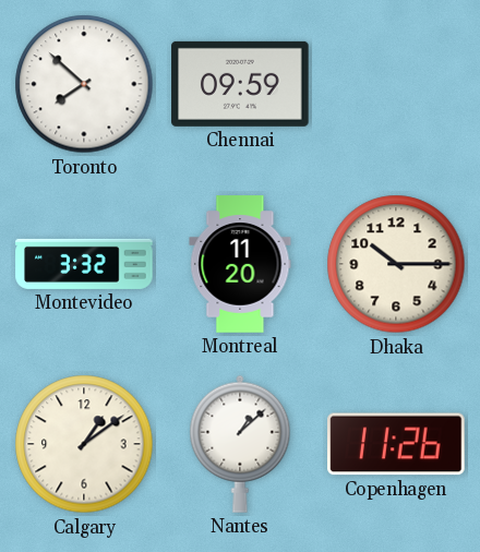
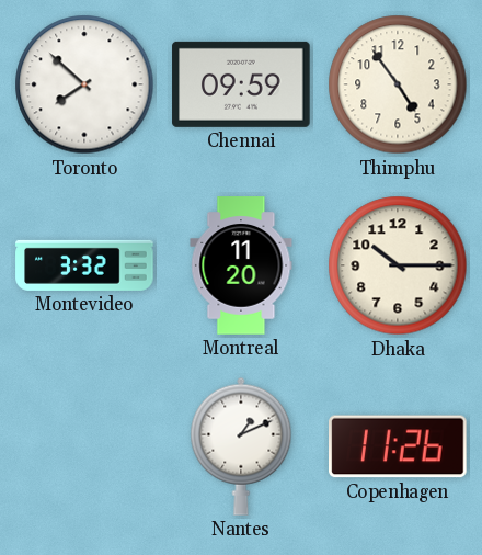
Thimphu: none -> 4:54 (398, 84)
Calgary: 1:09 -> none (84, 444)
Nantes: 1:08 -> 1:11 (241, 446)
